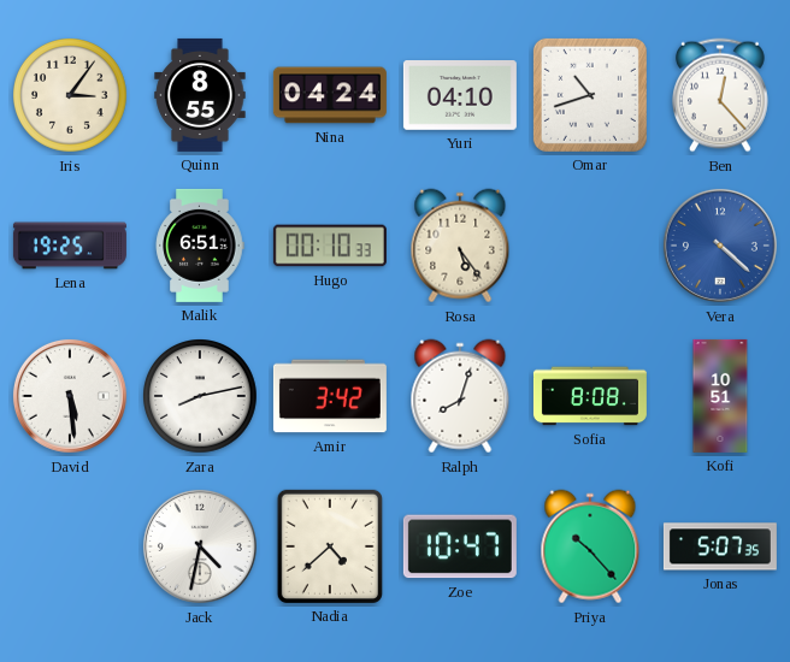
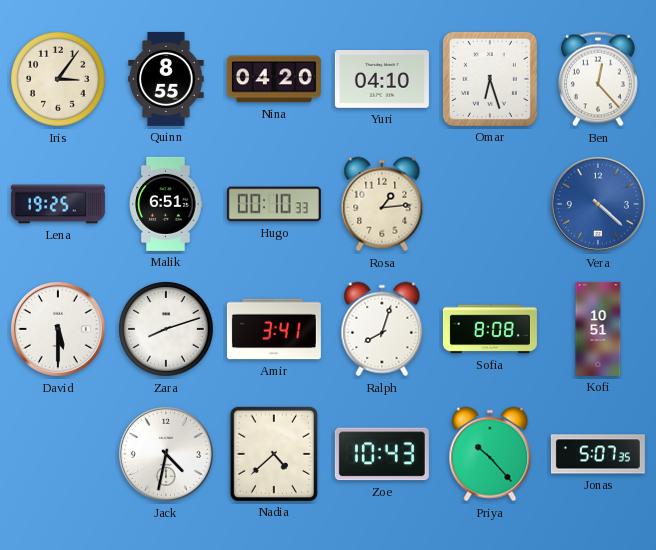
Nina: 04:24 -> 04:20 (274, 79)
Omar: 10:42 -> 6:27 (490, 79)
Rosa: 5:24 -> 1:14 (382, 204)
David: 5:29 -> 5:30 (58, 329)
Zara: 8:13 -> 8:12 (167, 330)
Amir: 3:42 -> 3:41 (274, 329)
Zoe: 10:47 -> 10:43 (382, 454)
